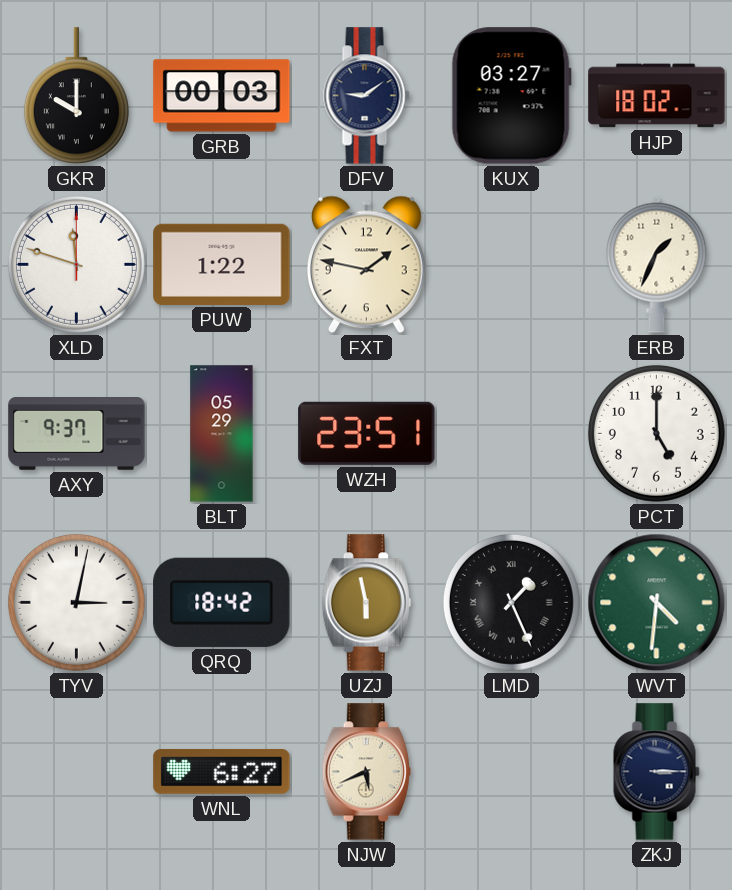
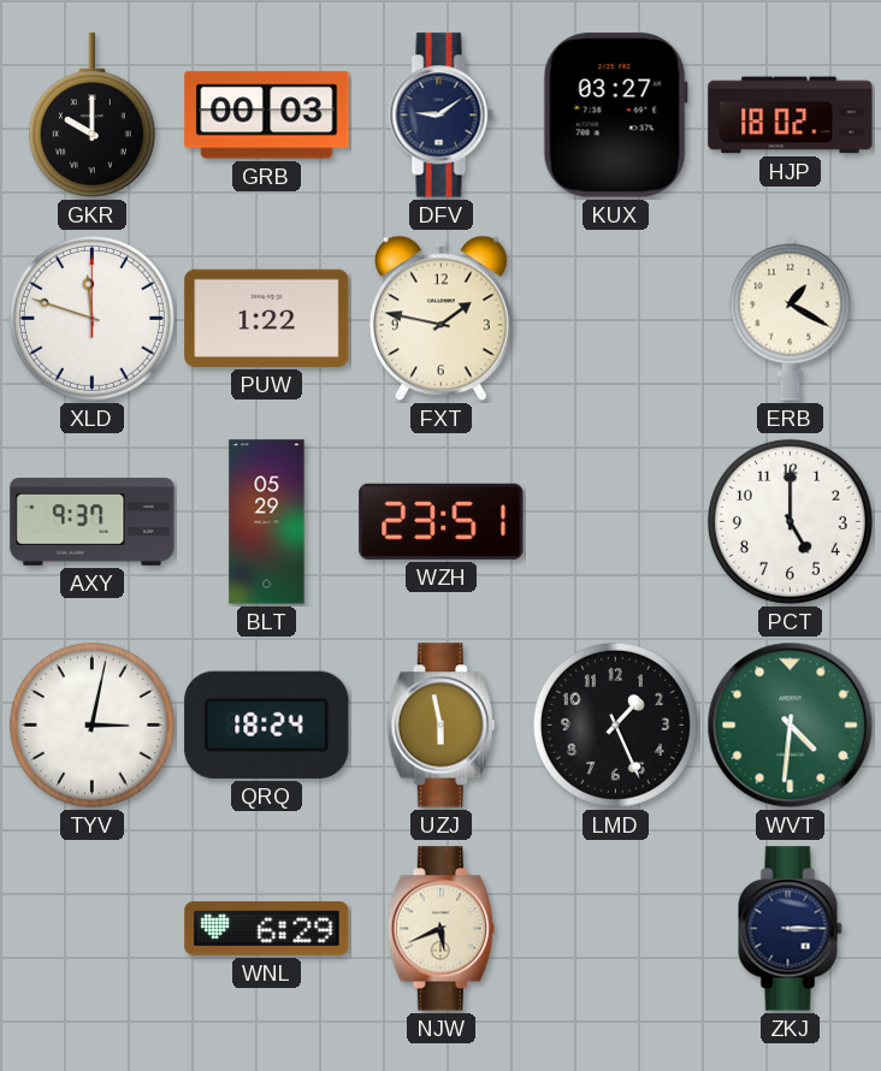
ERB: 1:34 -> 1:20 (791, 318)
QRQ: 18:42 -> 18:24 (267, 724)
LMD numerals: Roman -> Arabic (615, 724)
WNL: 6:27 -> 6:29 (267, 928)
